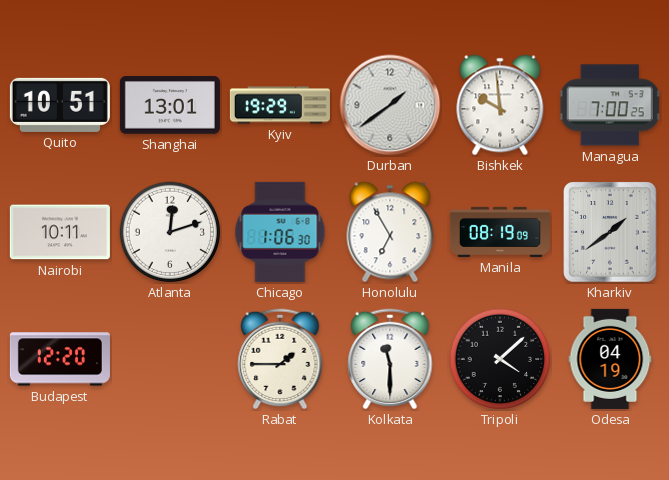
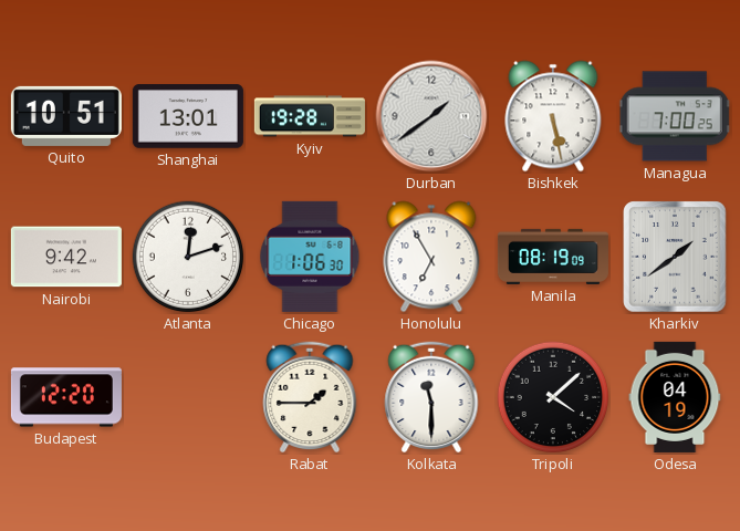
Kyiv: 19:29 -> 19:28 (310, 116)
Bishkek: 9:59 -> 5:28 (553, 116)
Nairobi: 10:11 -> 9:42 (66, 257)
